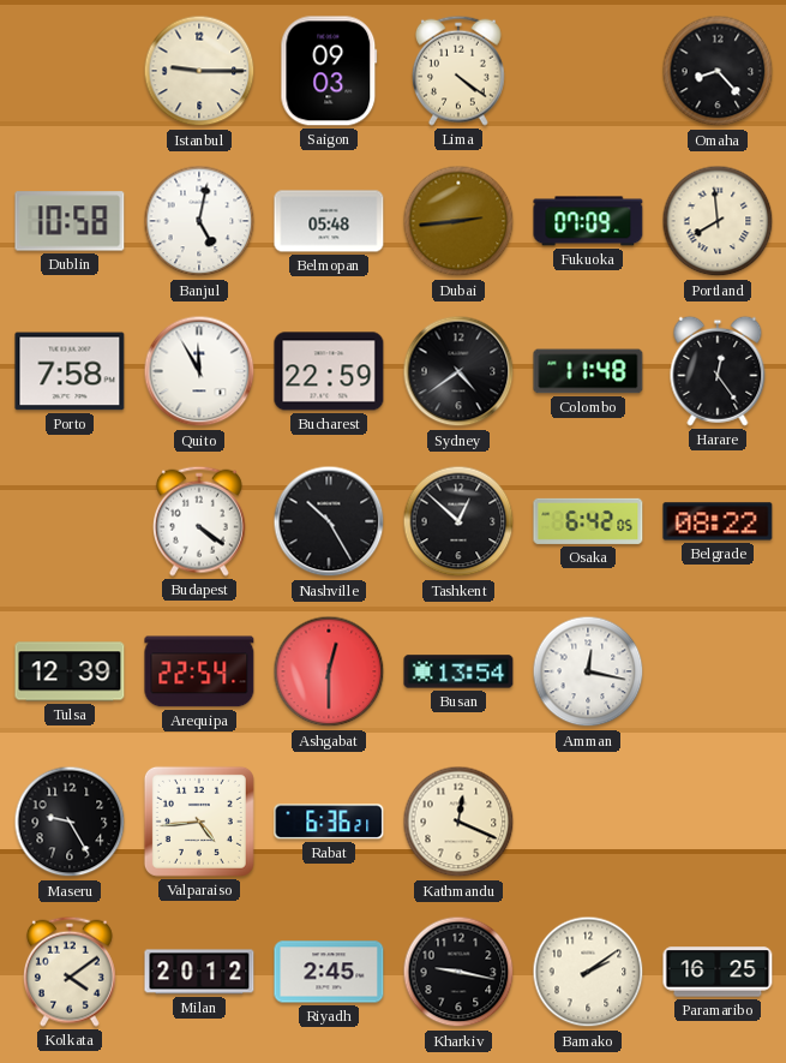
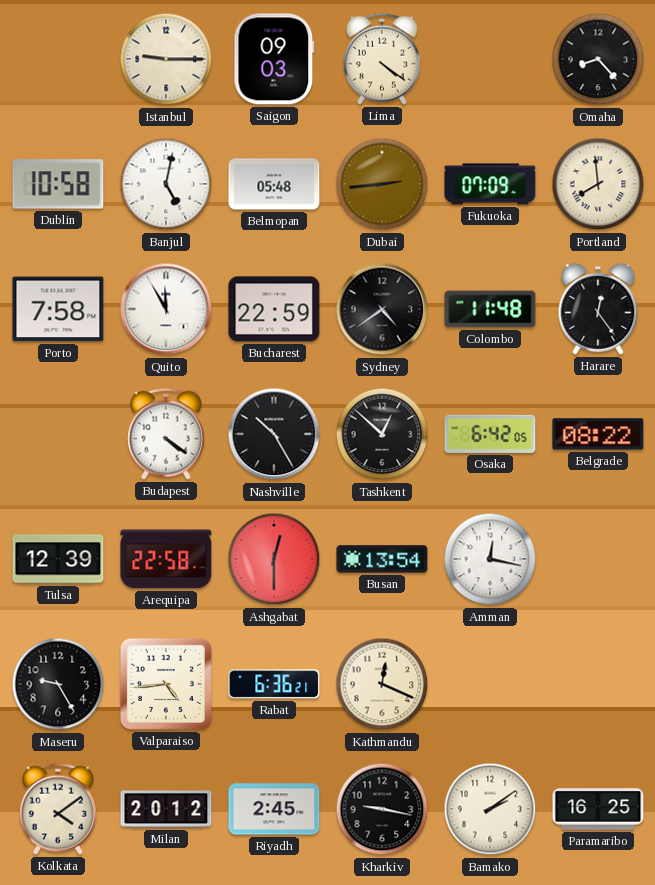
Arequipa: 22:54 -> 22:58 (166, 559)
